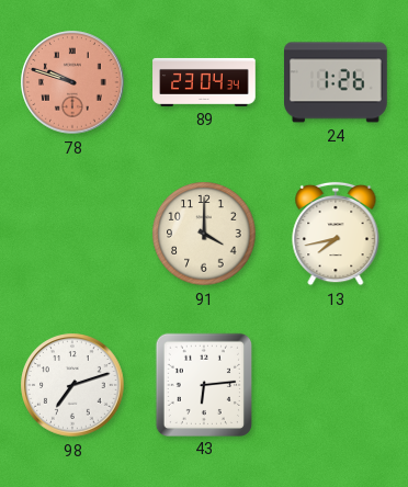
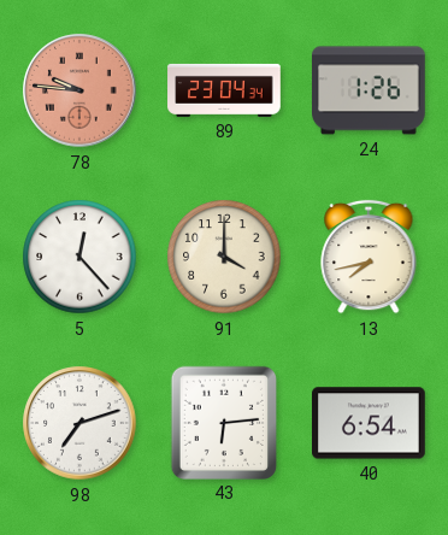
78: 9:48 -> 9:46 (79, 90)
5: none -> 12:23 (79, 257)
40: none -> 6:54 (370, 423)
